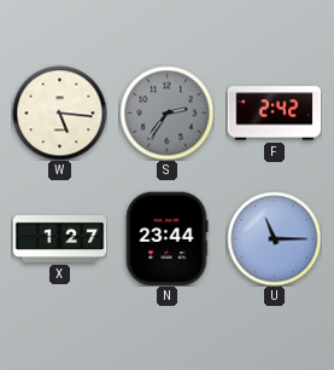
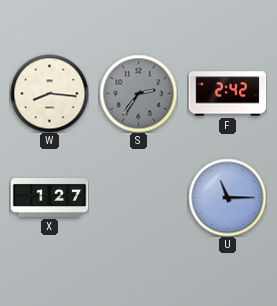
W: 5:16 -> 8:16 (49, 93)
N: 23:44 -> none (166, 238)
